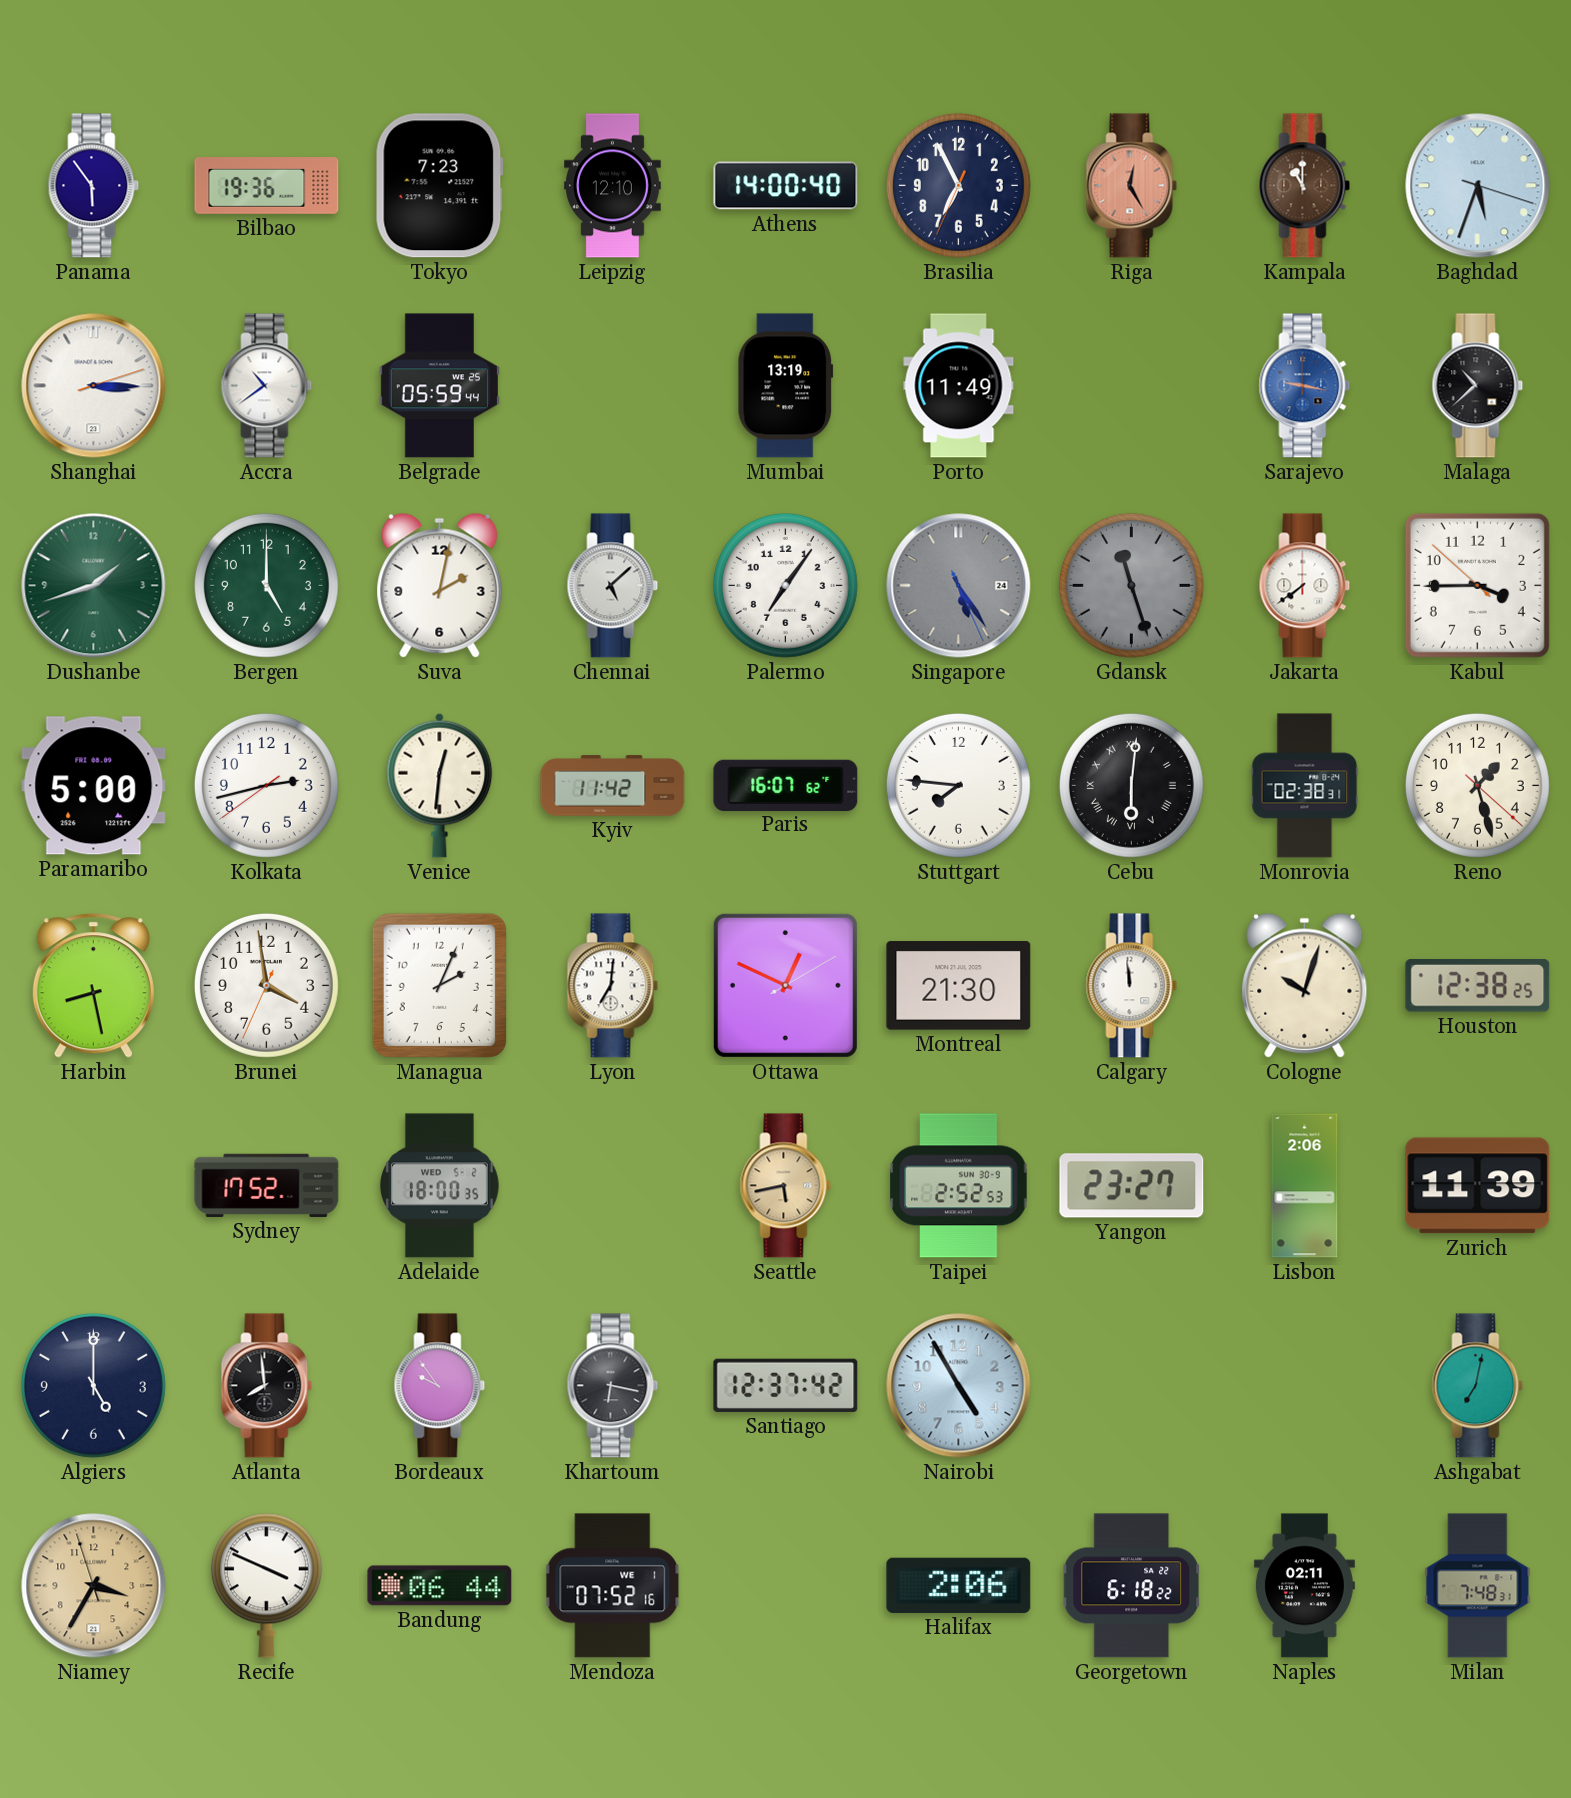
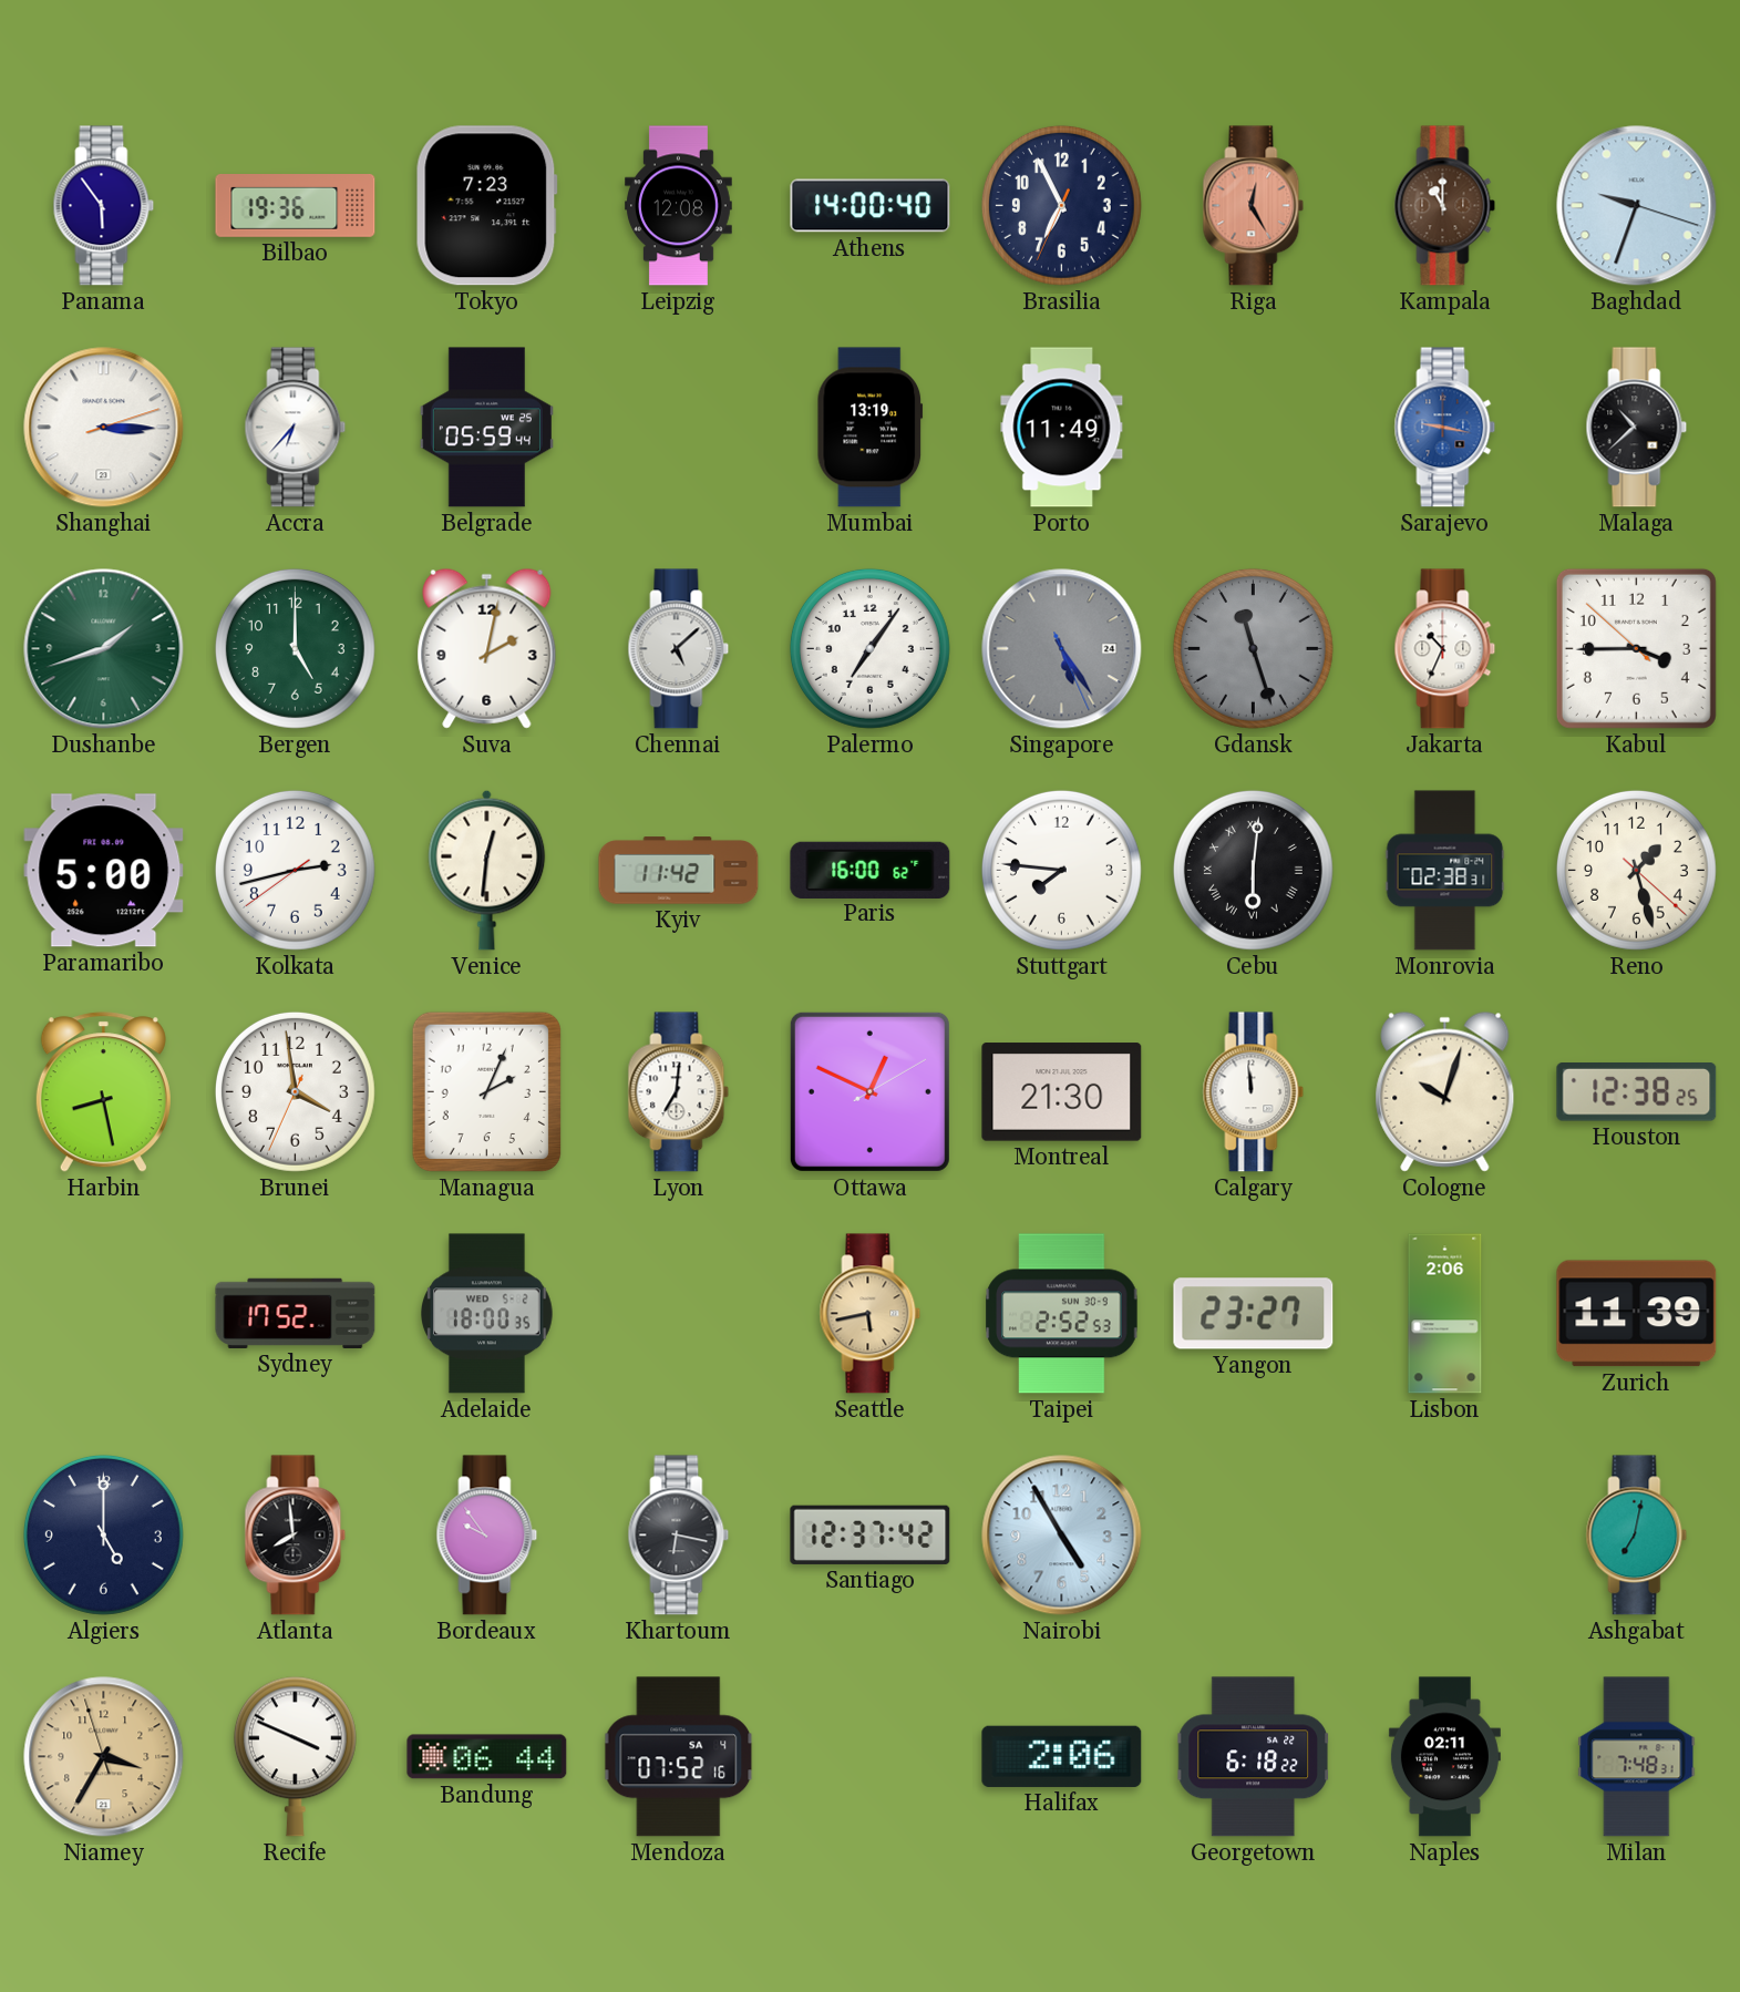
Leipzig: 12:10 -> 12:08 (679, 206)
Baghdad: 5:33 -> 9:33 (1637, 206)
Accra: 10:39 -> 6:37 (296, 428)
Jakarta: 7:39 -> 10:34 (1445, 649)
Paris: 16:07 -> 16:00 (871, 870)
Mendoza date: WE 1 -> SA 4 (679, 1757)
